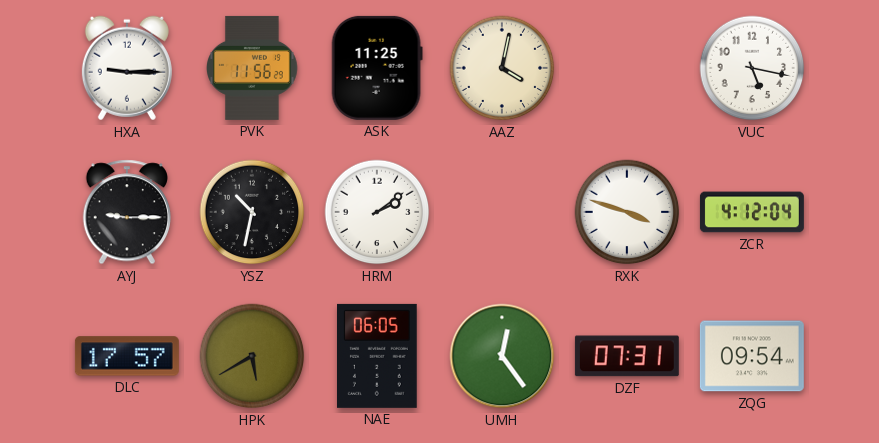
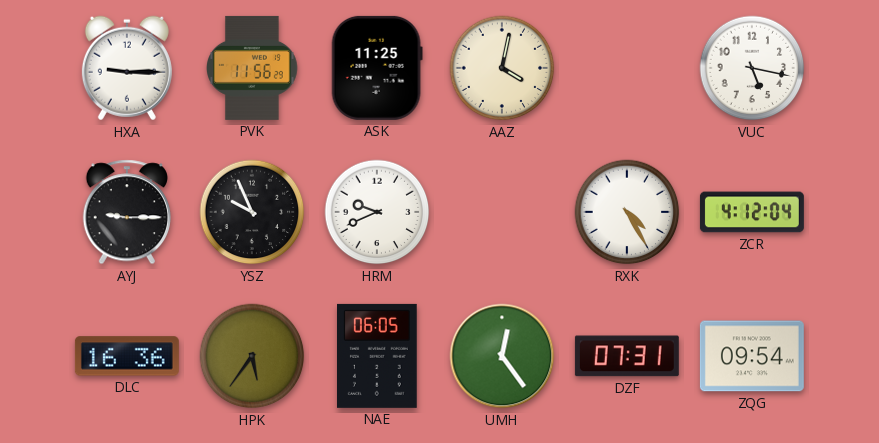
YSZ: 10:32 -> 9:56 (252, 212)
HRM: 2:09 -> 9:41 (377, 212)
RXK: 3:48 -> 4:25 (627, 212)
DLC: 17:57 -> 16:36 (127, 356)
HPK: 5:40 -> 5:36 (252, 356)
